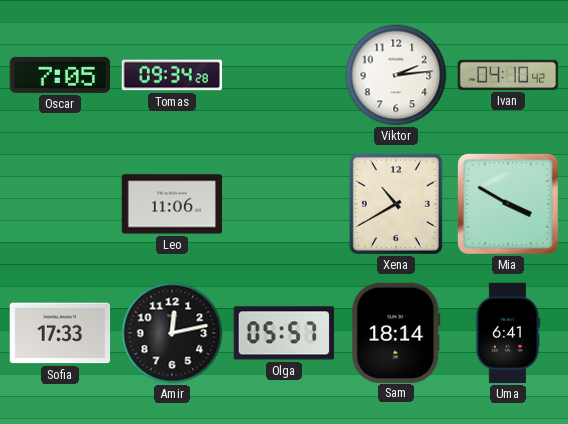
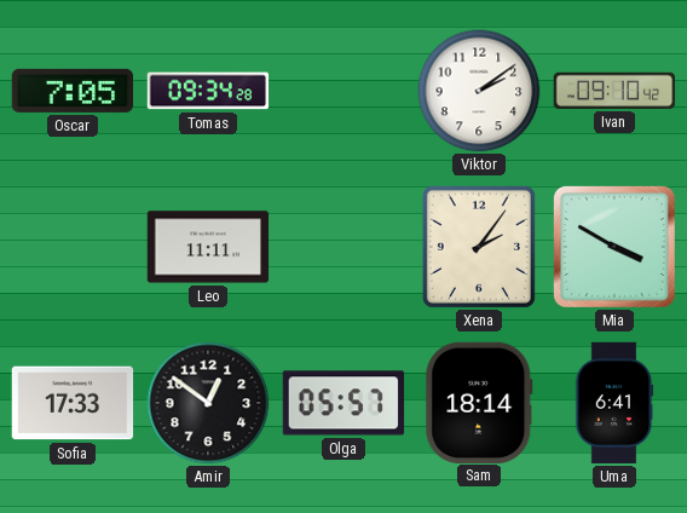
Viktor: 2:14 -> 2:09 (479, 91)
Ivan: 04:10 -> 09:10 (614, 91)
Leo: 11:06 -> 11:11 (208, 247)
Xena: 10:40 -> 2:06 (479, 247)
Amir: 12:13 -> 12:51 (208, 403)
